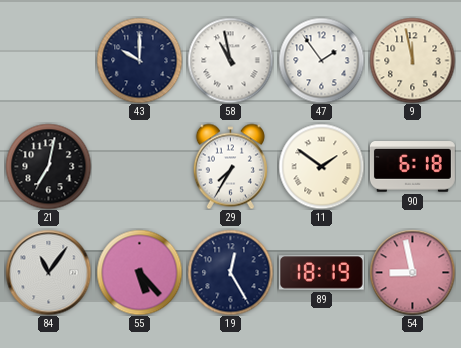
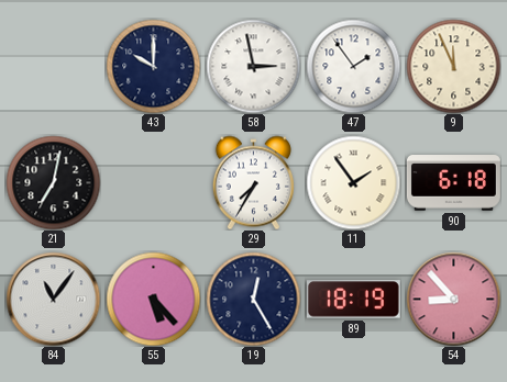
58: 10:58 -> 2:58 (253, 66)
9: 11:58 -> 11:56 (453, 66)
11: 1:51 -> 1:54 (353, 182)
54: 8:58 -> 8:53 (453, 299)
